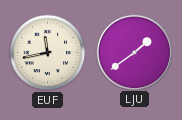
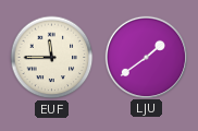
EUF: 11:43 -> 11:45 (52, 58)
